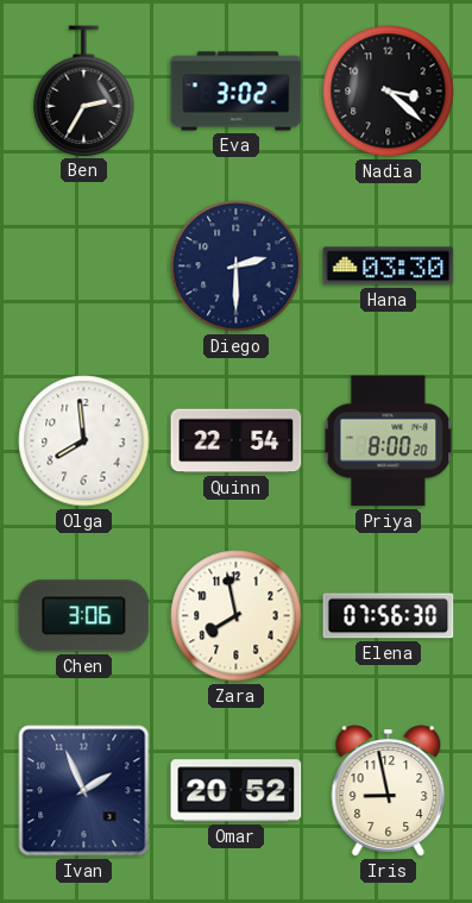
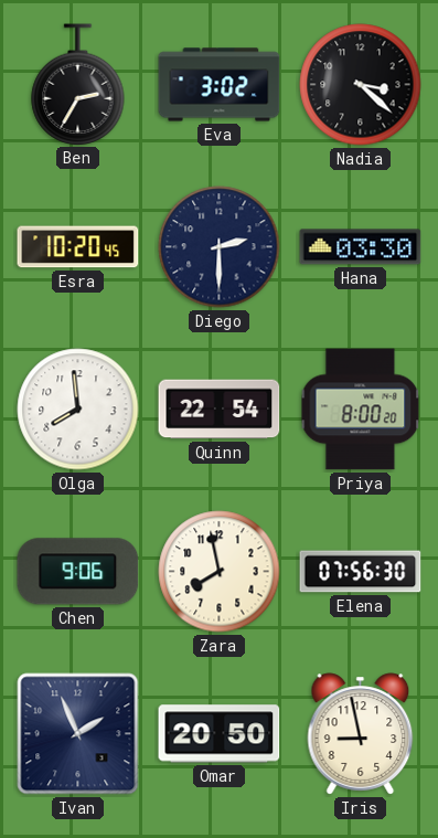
Esra: none -> 10:20 (78, 247)
Chen: 3:06 -> 9:06 (78, 572)
Omar: 20:52 -> 20:50 (220, 734)
